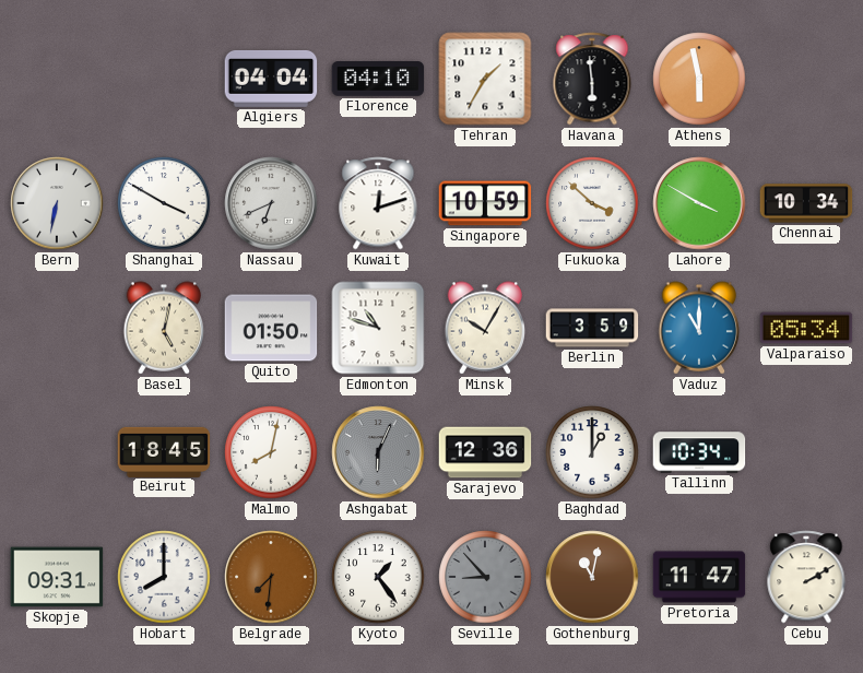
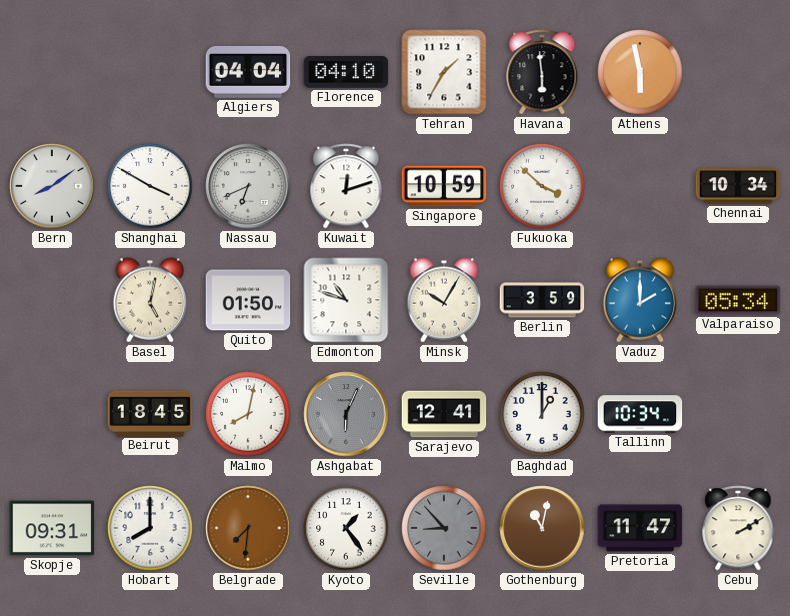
Bern: 6:32 -> 8:09 (52, 186)
Lahore: 3:50 -> none (699, 203)
Vaduz: 11:00 -> 2:00 (640, 300)
Sarajevo: 12:36 -> 12:41 (444, 414)
